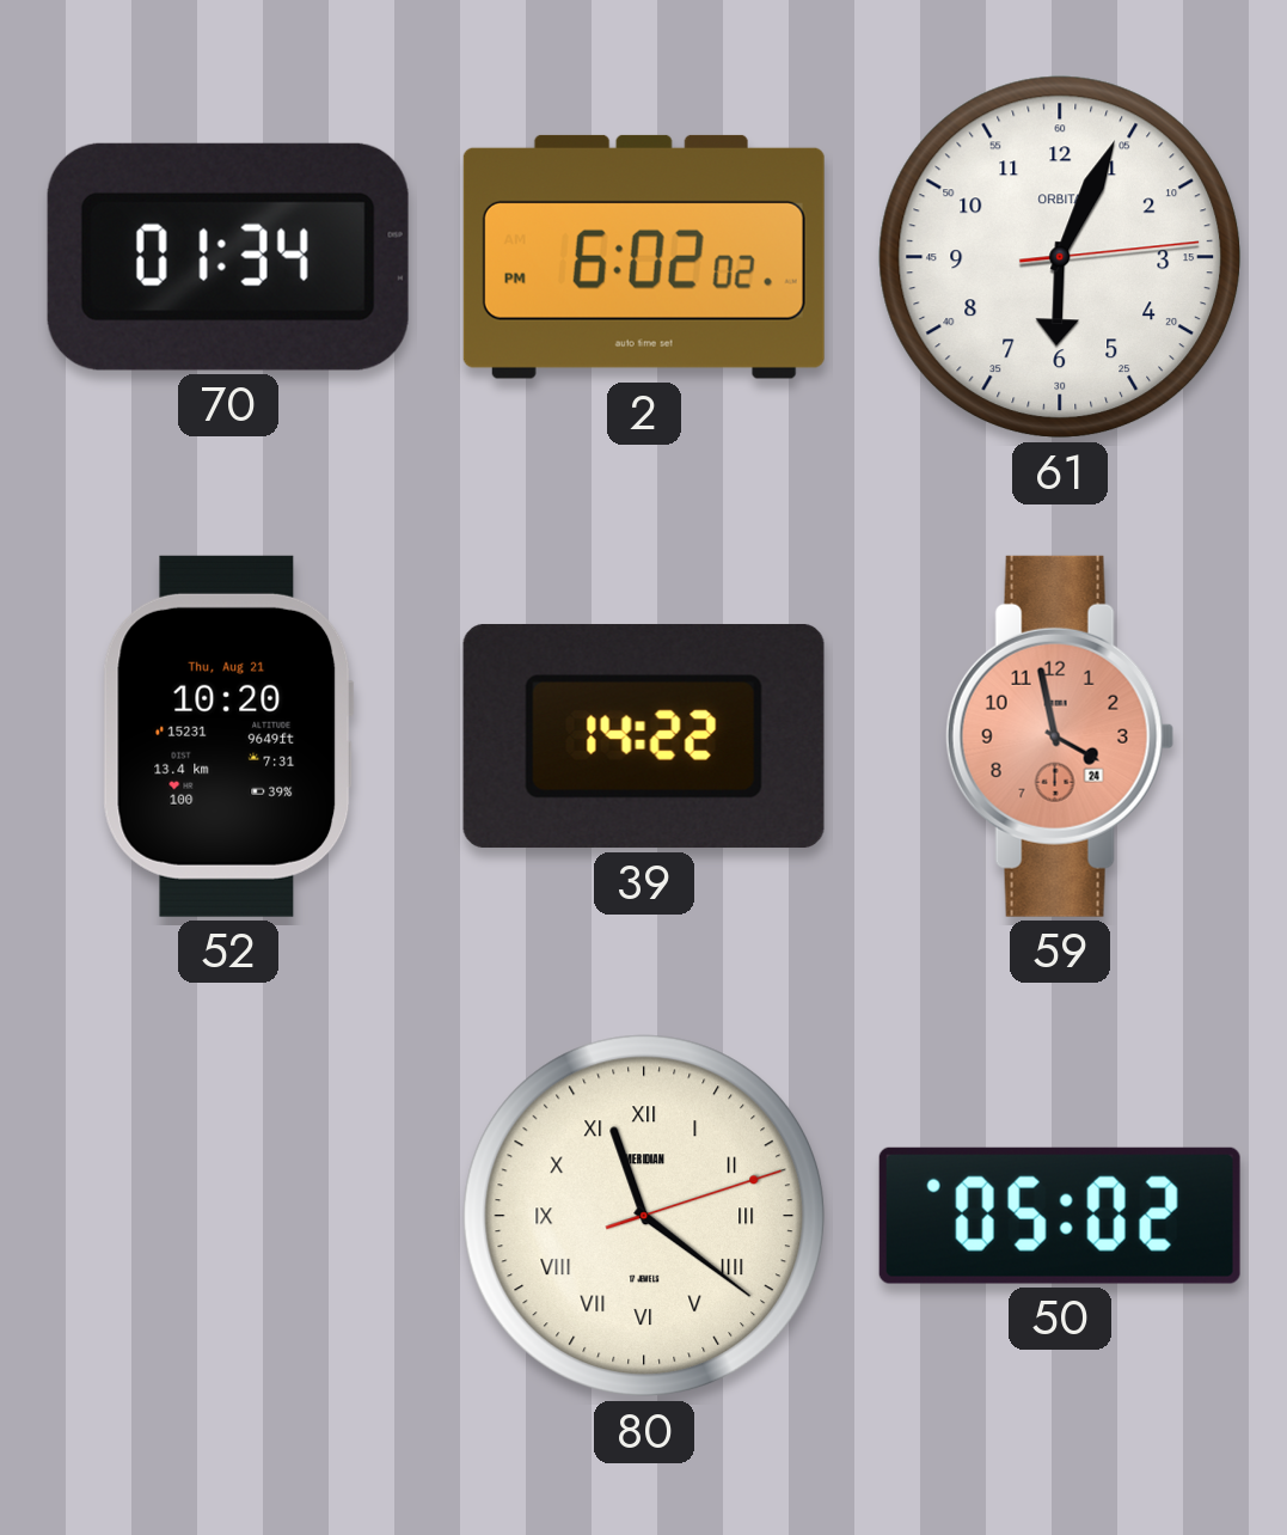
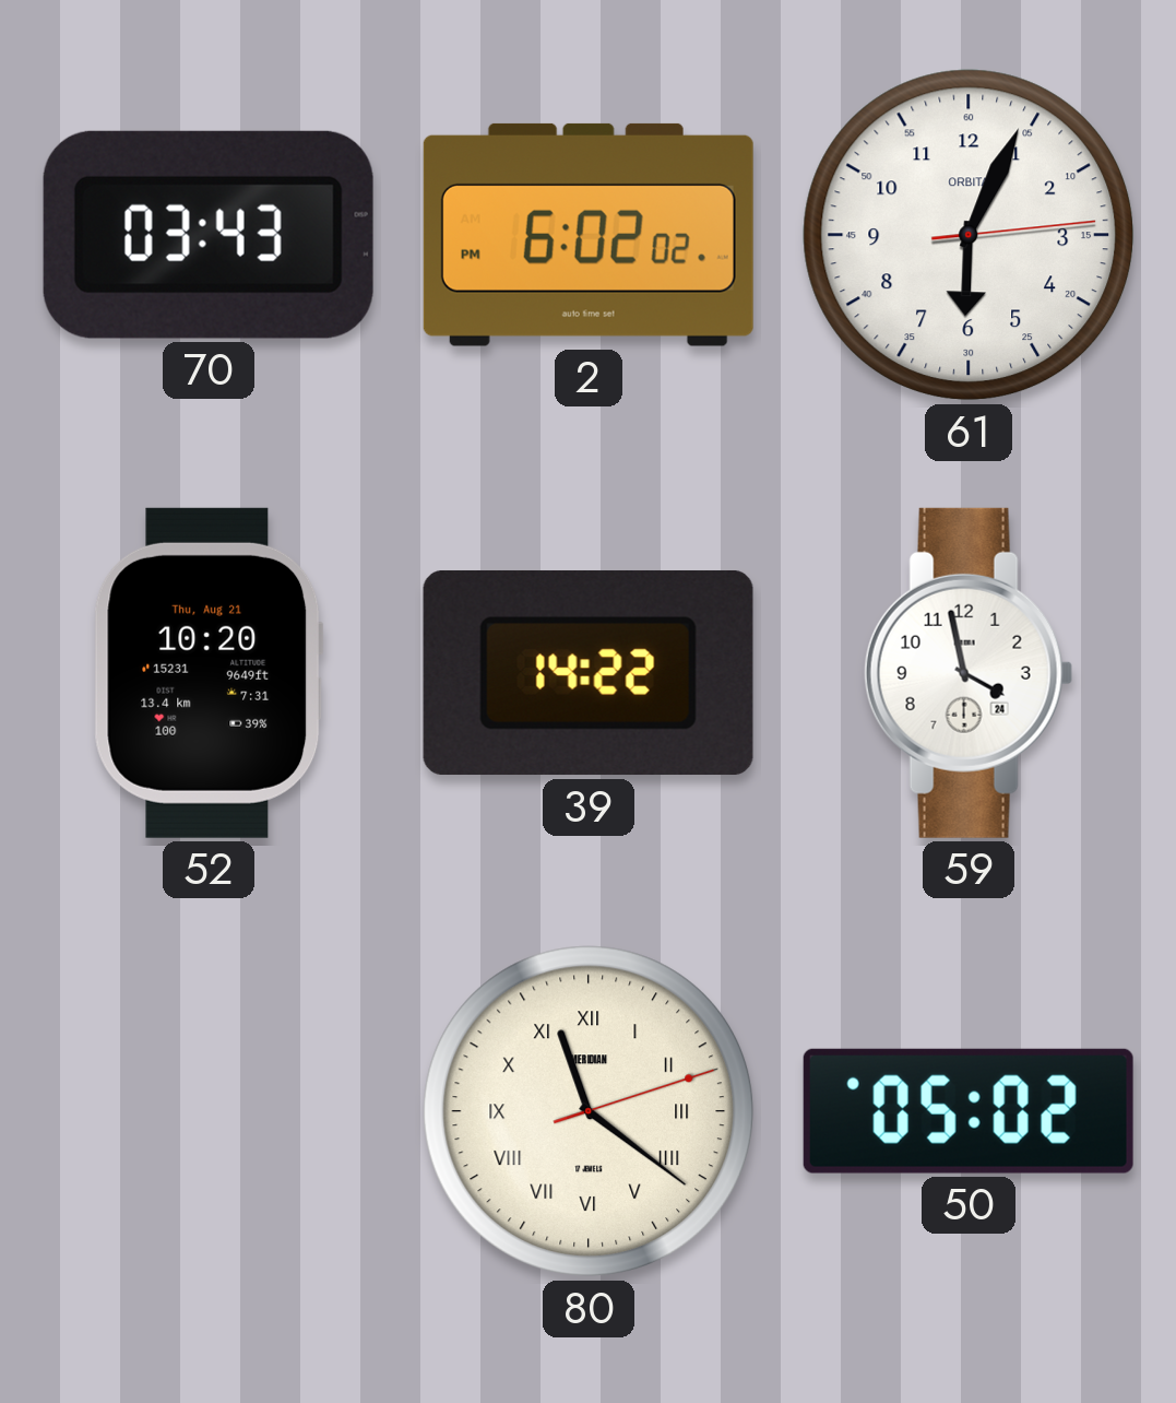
70: 01:34 -> 03:43 (209, 235)
59 dial: salmon -> white (969, 673)
